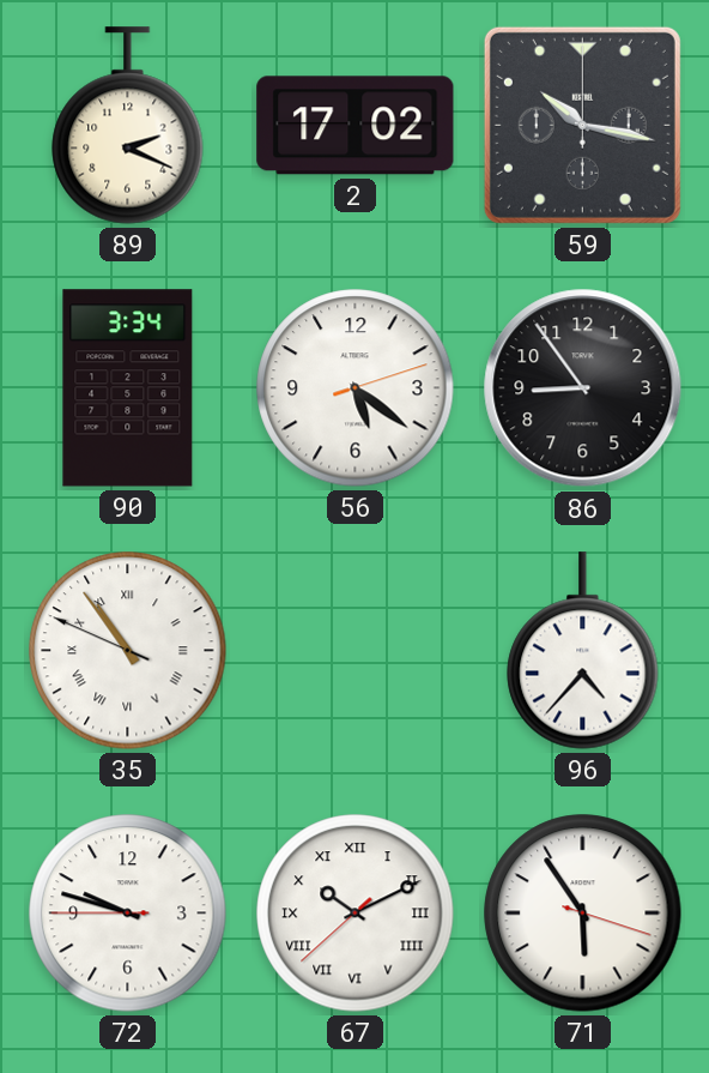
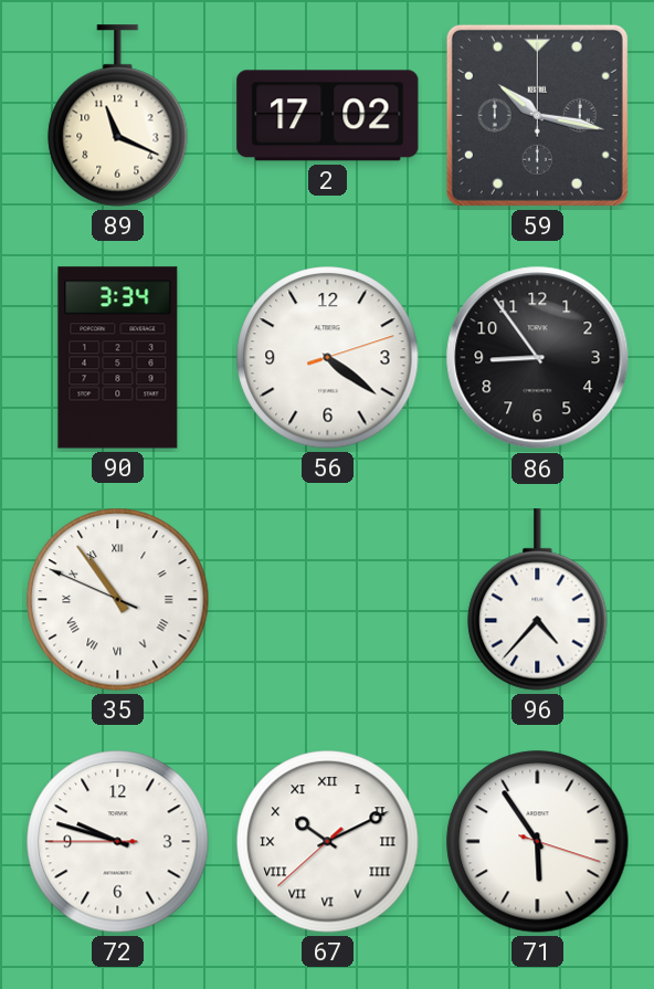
89: 2:19 -> 11:19 (118, 116)
56: 5:21 -> 4:21 (328, 358)
